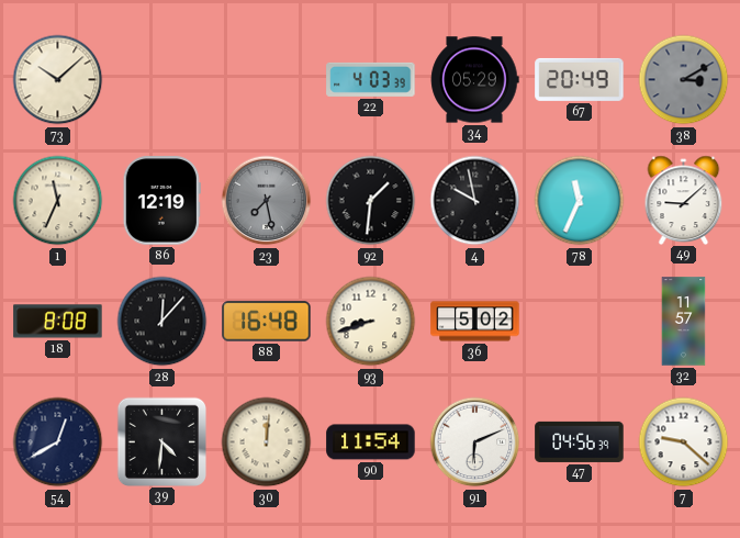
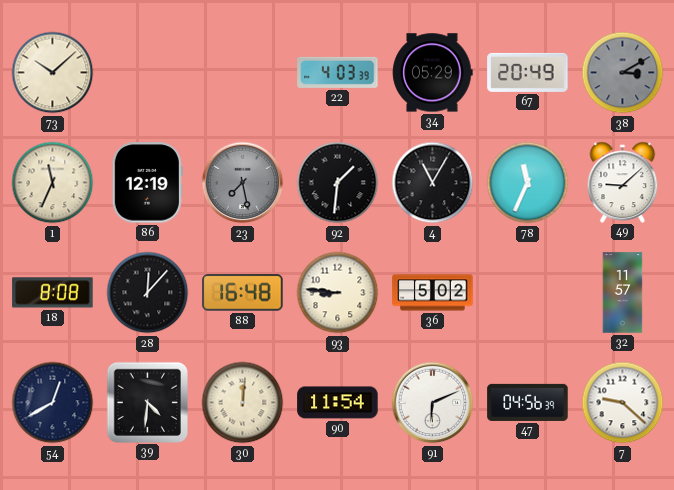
4: 9:58 -> 11:05 (433, 183)
93: 8:42 -> 8:46 (338, 293)
